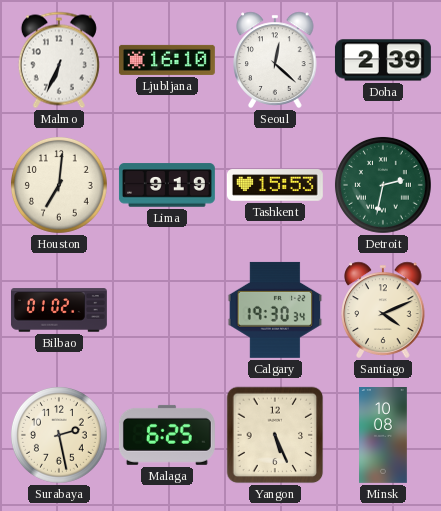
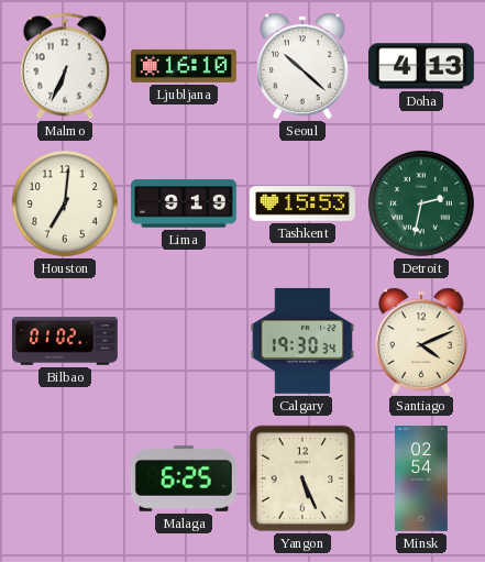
Seoul: 12:22 -> 10:22 (302, 66)
Doha: 2:39 -> 4:13 (421, 66)
Surabaya: 2:28 -> none (60, 436)
Minsk: 10:08 -> 02:54 (422, 480)
